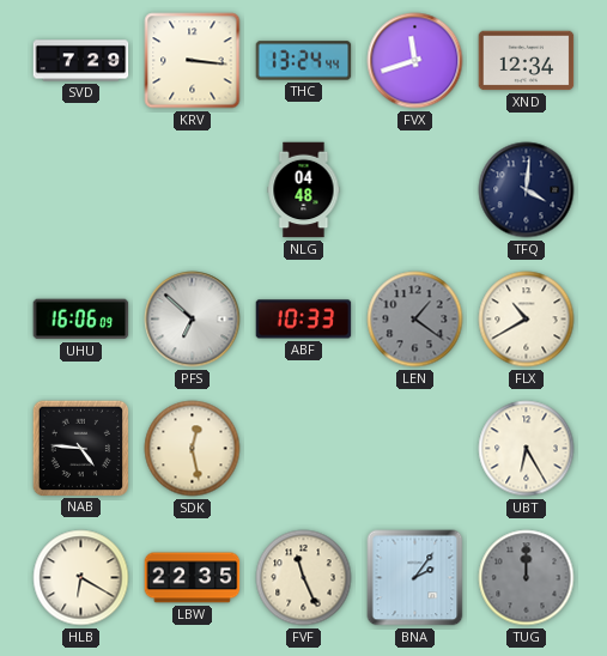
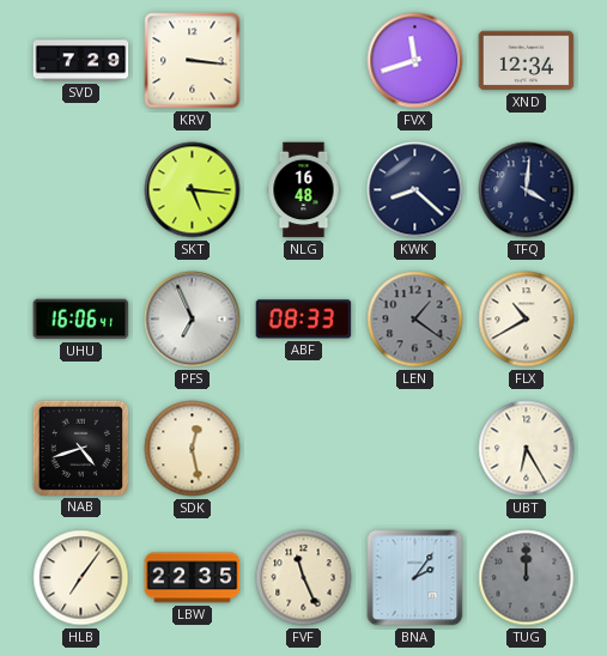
THC: 13:24 -> none (304, 61)
SKT: none -> 5:16 (193, 190)
NLG: 04:48 -> 16:48 (304, 190)
KWK: none -> 8:22 (415, 190)
UHU: 16:06:09 -> 16:06:41 (81, 320)
PFS: 6:52 -> 6:56 (193, 320)
ABF: 10:33 -> 08:33 (304, 320)
NAB: 4:46 -> 4:42 (80, 448)
HLB: 6:20 -> 7:06 (81, 578)
